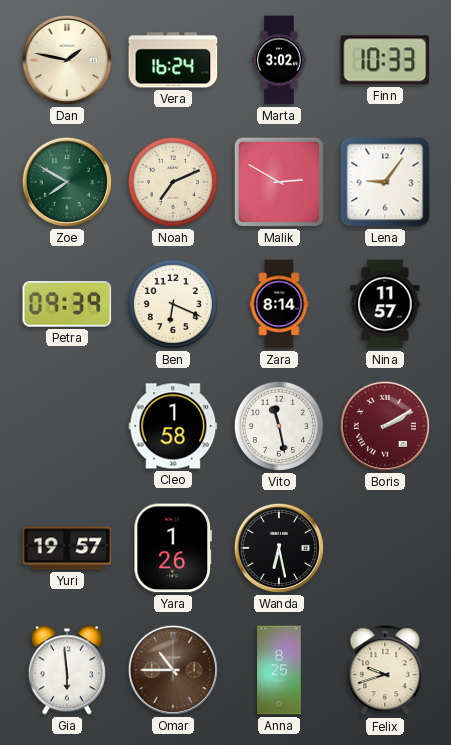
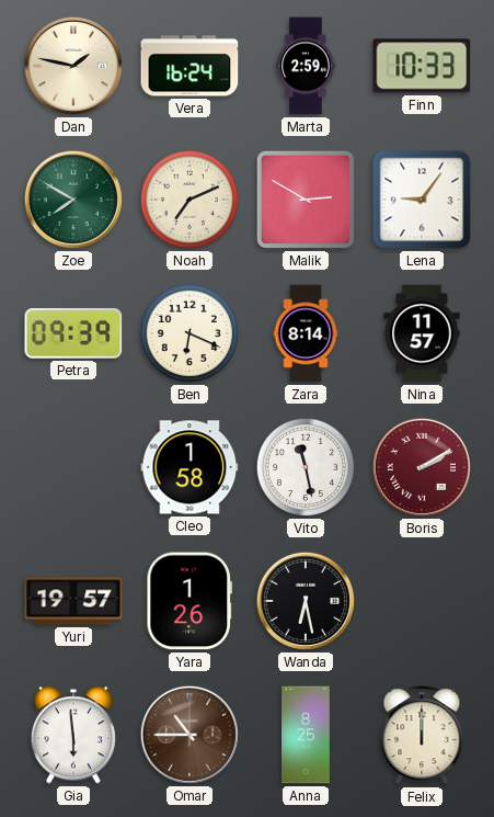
Marta: 3:02 -> 2:59 (306, 66)
Felix: 9:42 -> 12:00 (422, 736)
